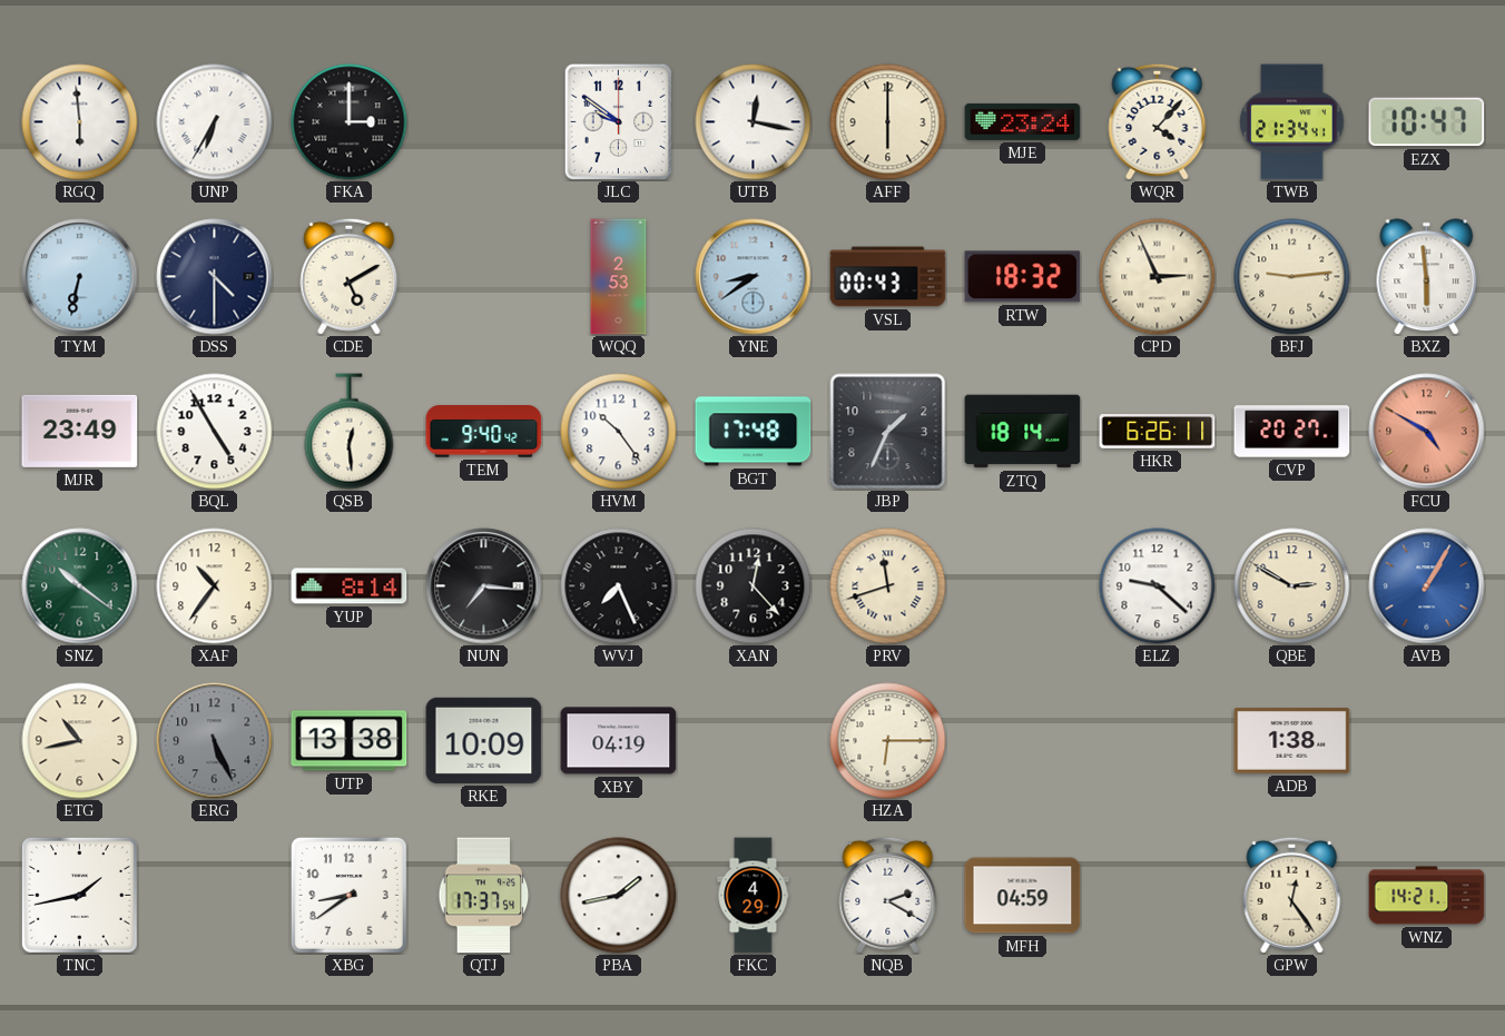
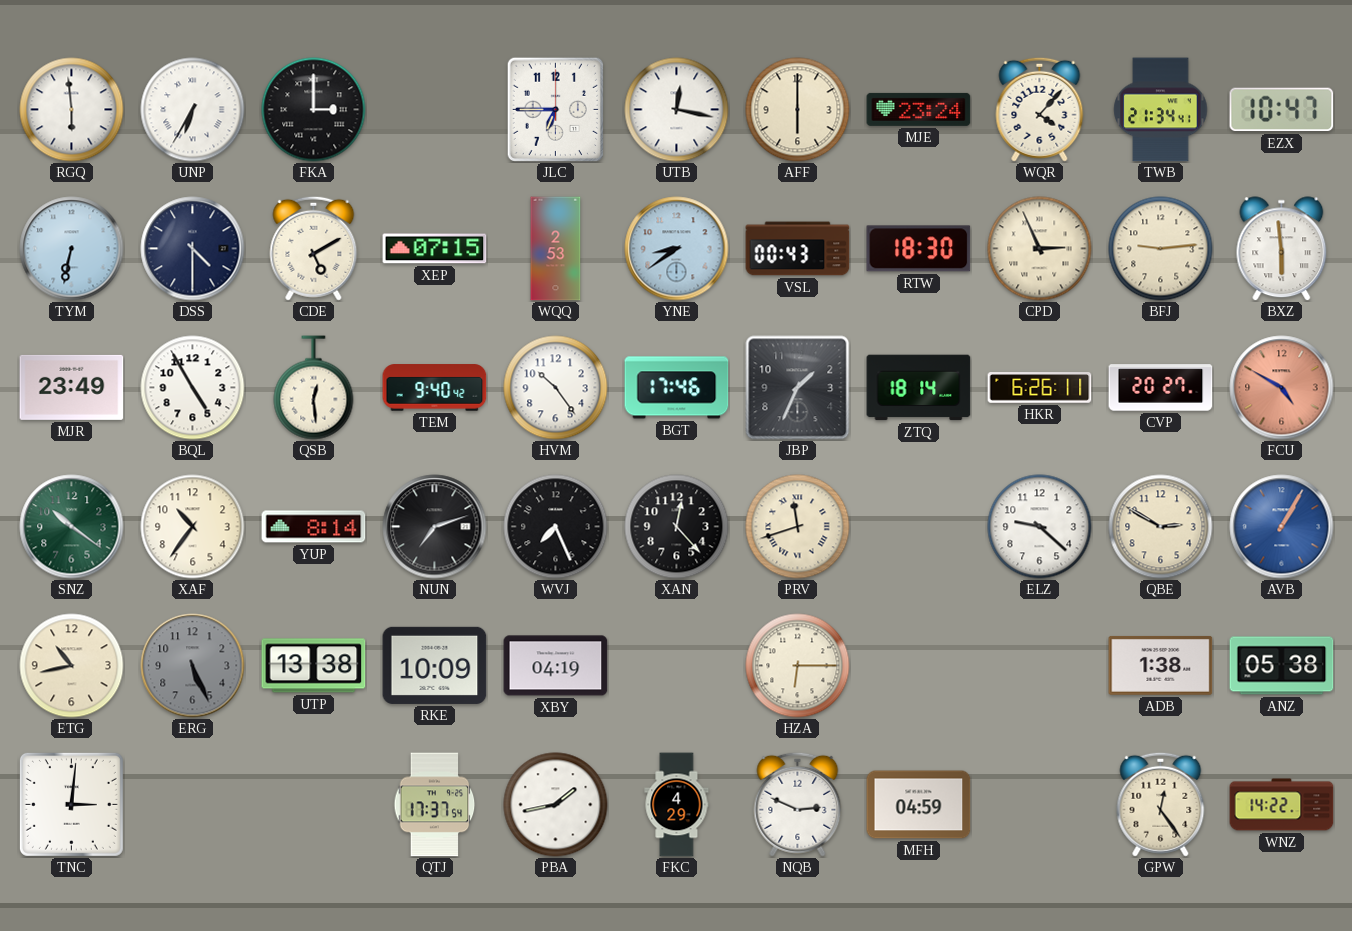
JLC: 9:51 -> 6:45 (555, 109)
XEP: none -> 07:15 (435, 249)
RTW: 18:32 -> 18:30 (919, 249)
BGT: 17:48 -> 17:46 (677, 388)
NUN: 7:16 -> 7:12 (435, 527)
ANZ: none -> 05:38 (1282, 666)
TNC: 1:43 -> 3:01 (71, 804)
XBG: 8:39 -> none (348, 895)
NQB: 2:20 -> 2:49 (798, 804)
WNZ: 14:21 -> 14:22 (1282, 805)
